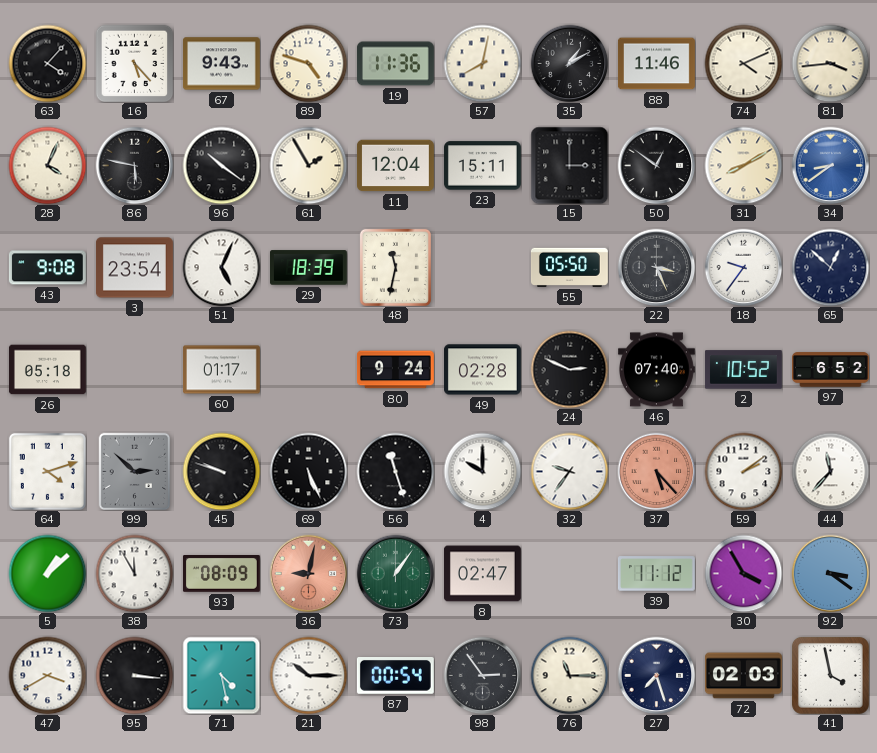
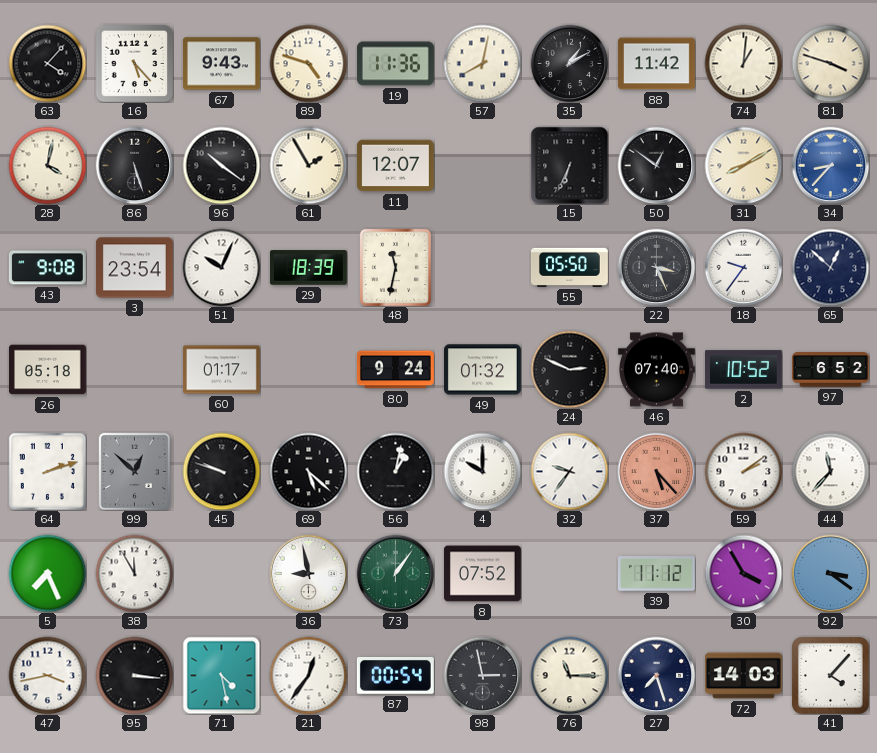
88: 11:46 -> 11:42 (656, 64)
74: 4:11 -> 1:01 (743, 63)
81: 3:44 -> 3:48 (830, 63)
28: 4:04 -> 4:02 (47, 165)
86: 5:47 -> 5:27 (134, 165)
11: 12:04 -> 12:07 (395, 166)
23: 15:11 -> none (482, 166)
15: 3:00 -> 6:34 (569, 165)
34: 8:39 -> 8:37 (830, 165)
51: 5:04 -> 10:04 (221, 267)
49: 02:28 -> 01:32 (483, 370)
64: 4:12 -> 2:12 (47, 471)
99: 2:52 -> 12:52 (135, 471)
69: 5:26 -> 5:22 (308, 471)
56: 11:27 -> 1:02 (395, 471)
5: 1:08 -> 7:26 (47, 573)
93: 08:09 -> none (221, 574)
36: 9:02 -> 8:58 (308, 573)
36 dial: salmon -> white (308, 573)
8: 02:47 -> 07:52 (482, 574)
47: 3:40 -> 3:43 (47, 675)
21: 10:15 -> 12:36 (308, 675)
98: 2:54 -> 2:58 (482, 675)
72: 02:03 -> 14:03 (744, 676)
41: 3:58 -> 4:07 (830, 675)
